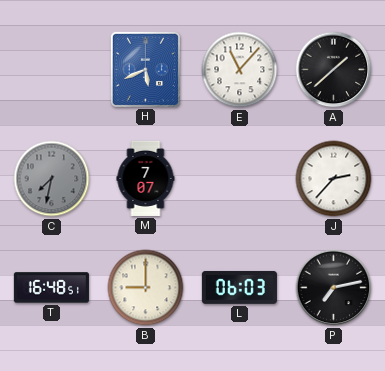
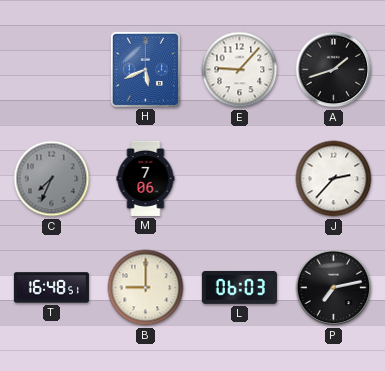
E: 11:07 -> 9:07 (240, 70)
A: 1:38 -> 1:42 (334, 70)
C: 7:32 -> 7:34 (52, 179)
M: 7:07 -> 7:06 (146, 178)
